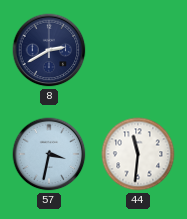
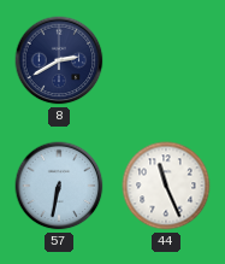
57: 3:32 -> 6:32 (59, 186)
44: 11:31 -> 11:26 (166, 186)
